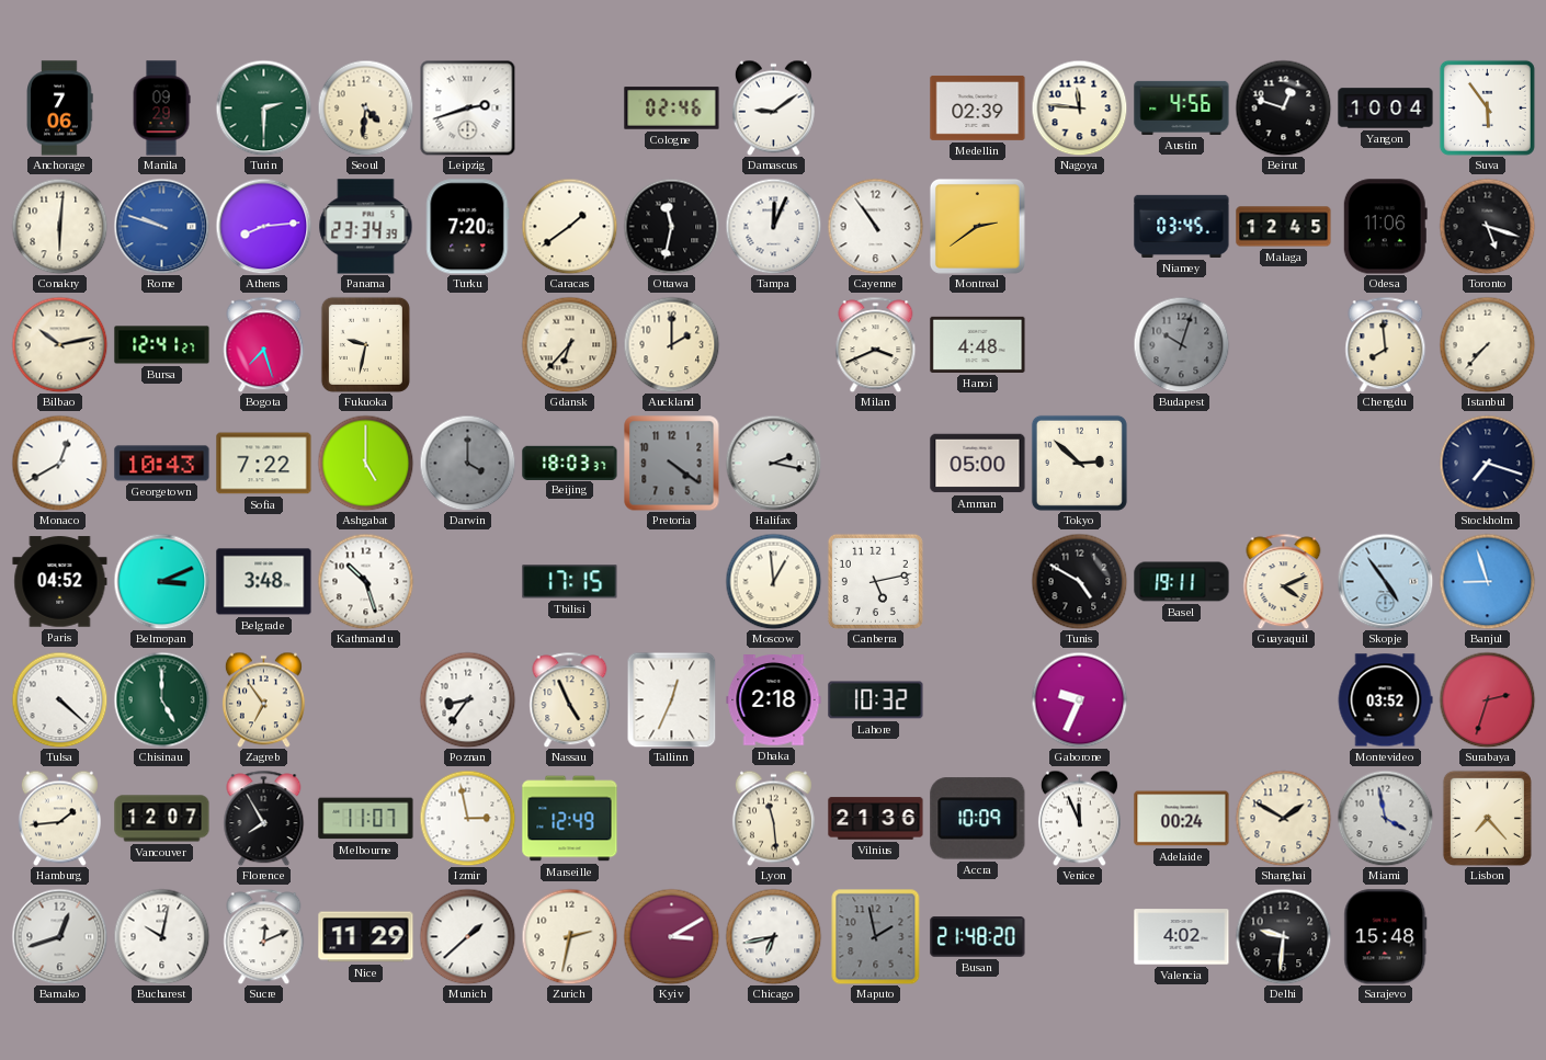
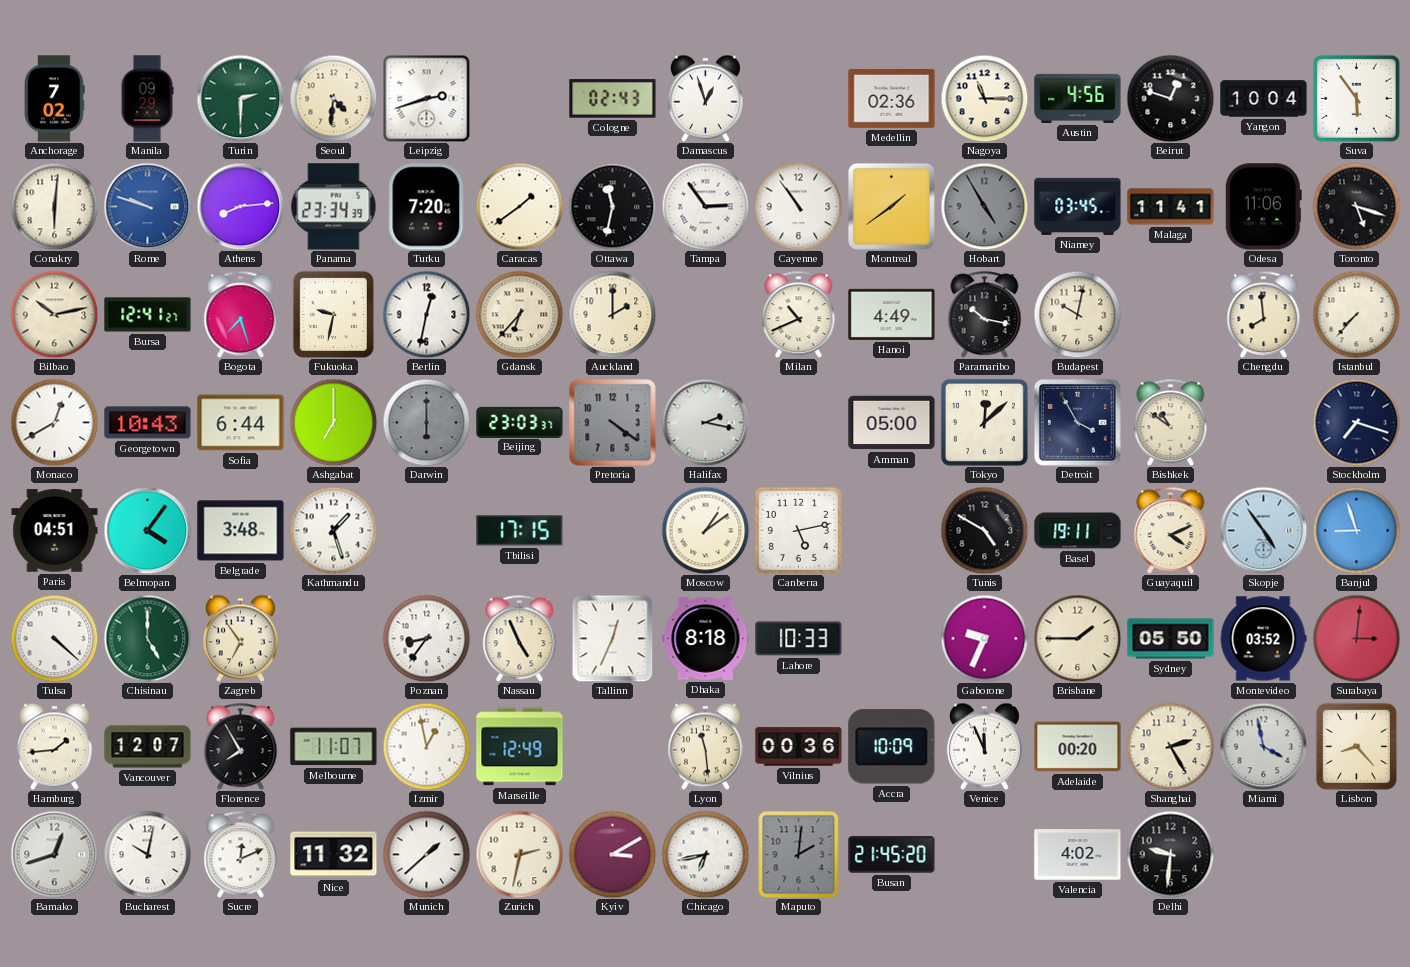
Anchorage: 7:06 -> 7:02 (55, 99)
Cologne: 02:46 -> 02:43 (613, 99)
Damascus: 9:09 -> 12:57 (705, 98)
Medellin: 02:39 -> 02:36 (892, 98)
Nagoya: 11:46 -> 11:15 (984, 98)
Tampa: 12:04 -> 2:54 (705, 206)
Montreal: 2:39 -> 1:39 (891, 206)
Hobart: none -> 4:55 (984, 206)
Malaga: 12:45 -> 11:41 (1171, 207)
Berlin: none -> 12:32 (426, 314)
Milan: 3:41 -> 10:41 (799, 314)
Hanoi: 4:48 -> 4:49 (892, 314)
Paramaribo: none -> 10:17 (985, 314)
Budapest: 10:03 -> 10:02 (1077, 314)
Budapest dial: grey -> cream (1077, 314)
Sofia: 7:22 -> 6:44 (241, 423)
Ashgabat: 5:00 -> 7:00 (333, 422)
Darwin: 4:00 -> 6:00 (426, 422)
Beijing: 18:03 -> 23:03 (520, 422)
Tokyo: 2:52 -> 12:08 (984, 422)
Detroit: none -> 3:55 (1077, 422)
Bishkek: none -> 10:51 (1171, 422)
Paris: 04:52 -> 04:51 (55, 531)
Belmopan: 3:11 -> 4:06 (147, 530)
Kathmandu: 10:27 -> 1:27 (333, 530)
Moscow: 12:59 -> 1:09 (705, 530)
Dhaka: 2:18 -> 8:18 (706, 639)
Lahore: 10:32 -> 10:33 (799, 639)
Brisbane: none -> 1:45 (1077, 638)
Sydney: none -> 05:50 (1171, 639)
Surabaya: 2:33 -> 3:01 (1356, 638)
Izmir: 2:58 -> 12:58 (426, 746)
Vilnius: 21:36 -> 00:36 (799, 747)
Adelaide: 00:24 -> 00:20 (1078, 747)
Shanghai: 1:50 -> 2:25 (1170, 746)
Lisbon: 7:23 -> 8:23 (1356, 746)
Nice: 11:29 -> 11:32 (334, 855)
Maputo: 1:58 -> 2:01 (799, 854)
Busan: 21:48 -> 21:45 (892, 855)
Sarajevo: 15:48 -> none (1386, 937)
